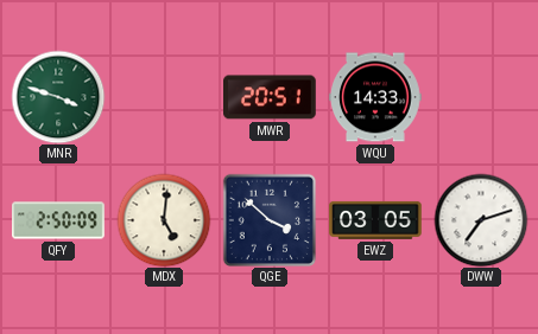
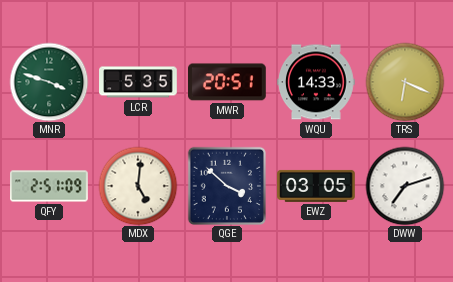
LCR: none -> 5:35 (138, 82)
TRS: none -> 6:19 (405, 82)
QFY: 2:50 -> 2:51 (49, 186)
